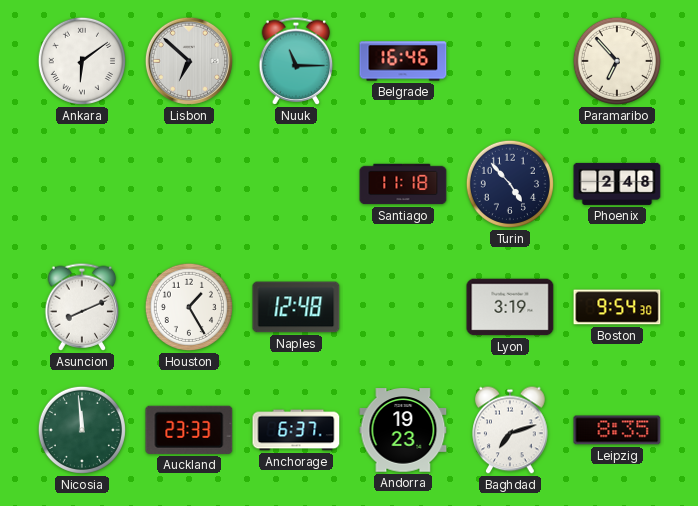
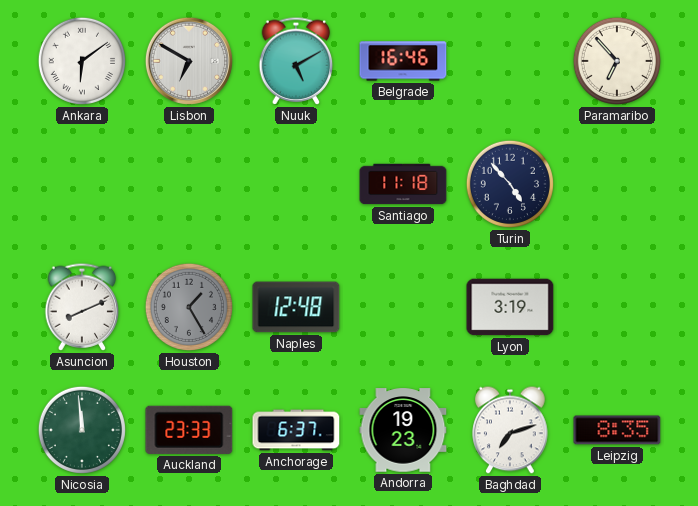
Lisbon: 6:52 -> 6:50 (189, 61)
Nuuk: 11:15 -> 5:10 (296, 61)
Phoenix: 2:48 -> none (617, 184)
Houston dial: white -> grey (189, 307)
Boston: 9:54 -> none (617, 307)
